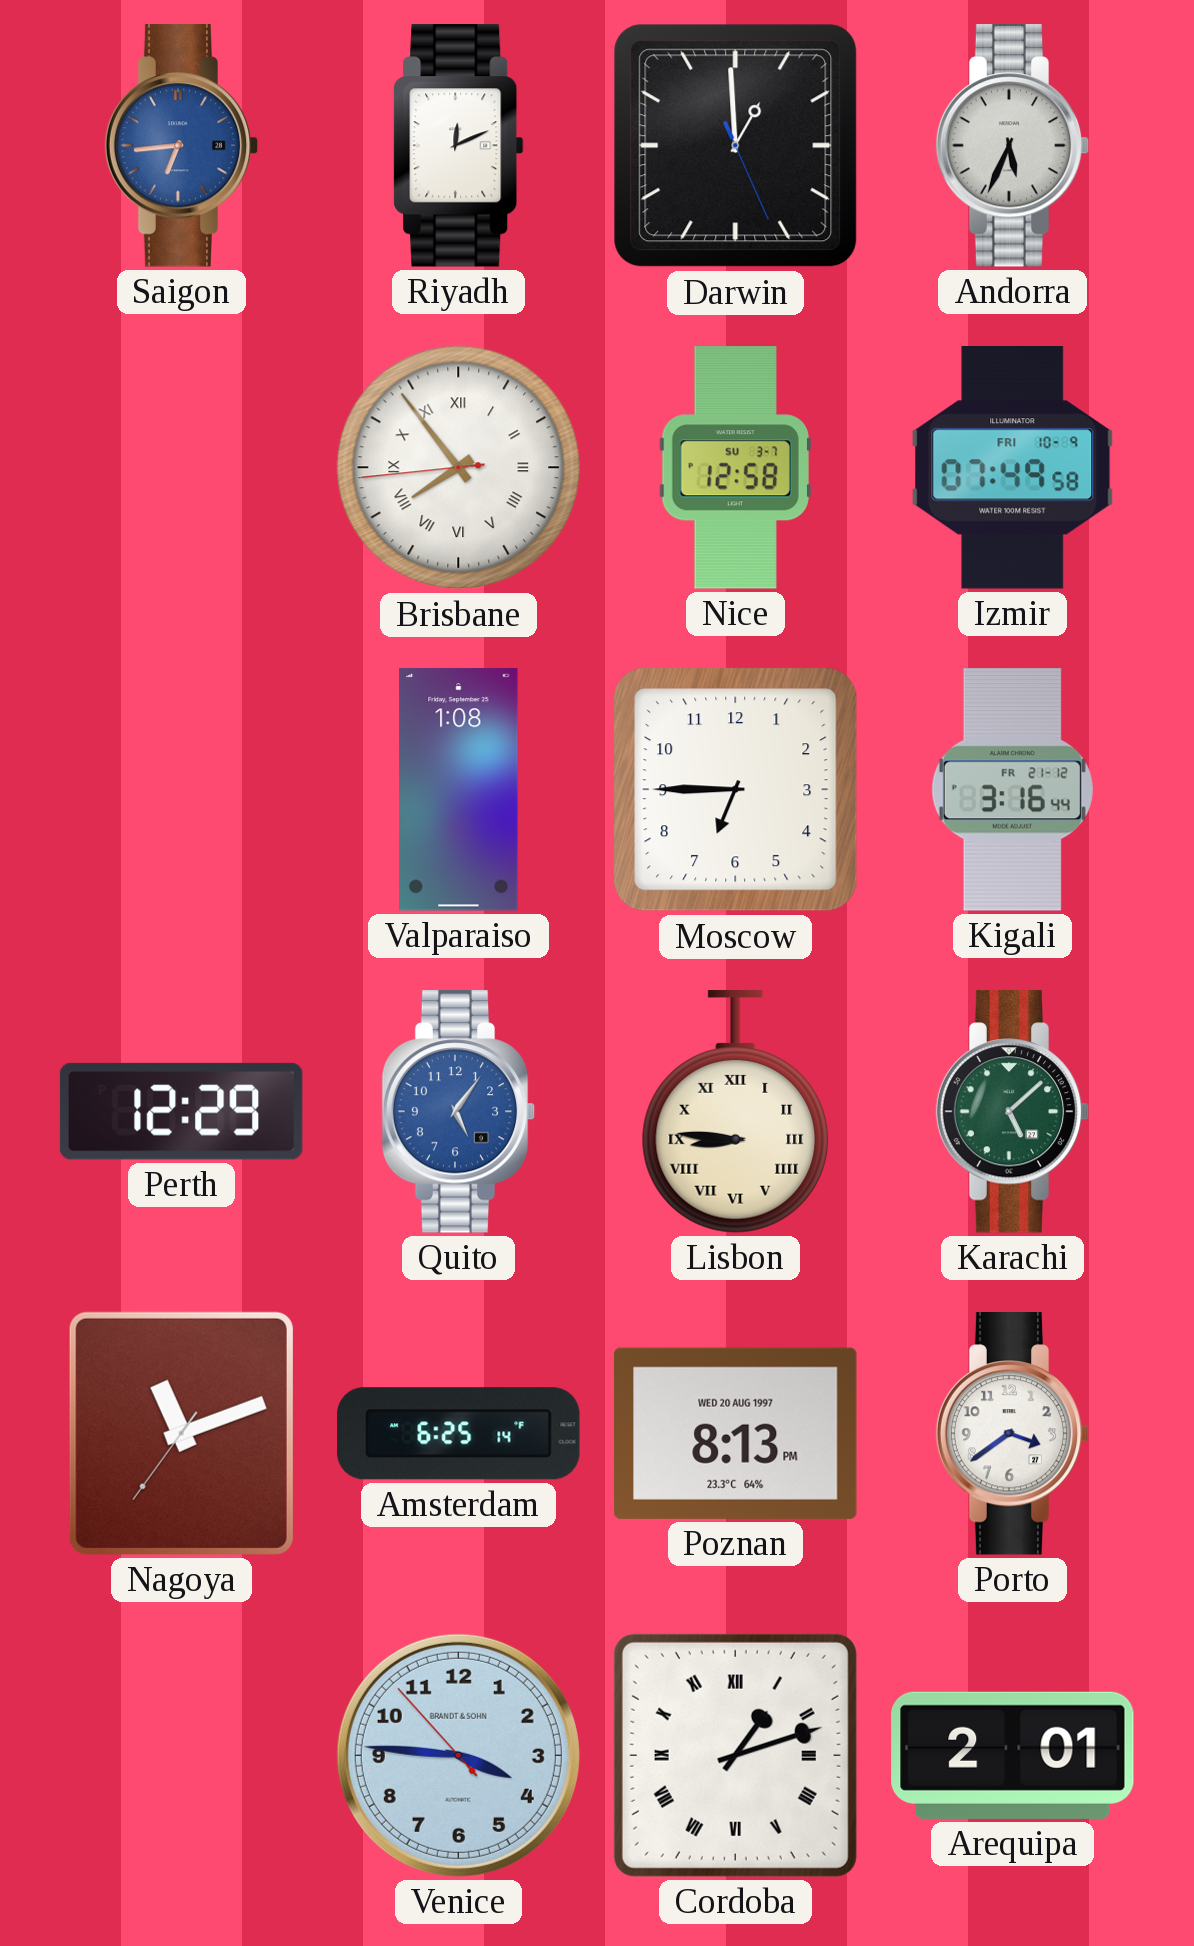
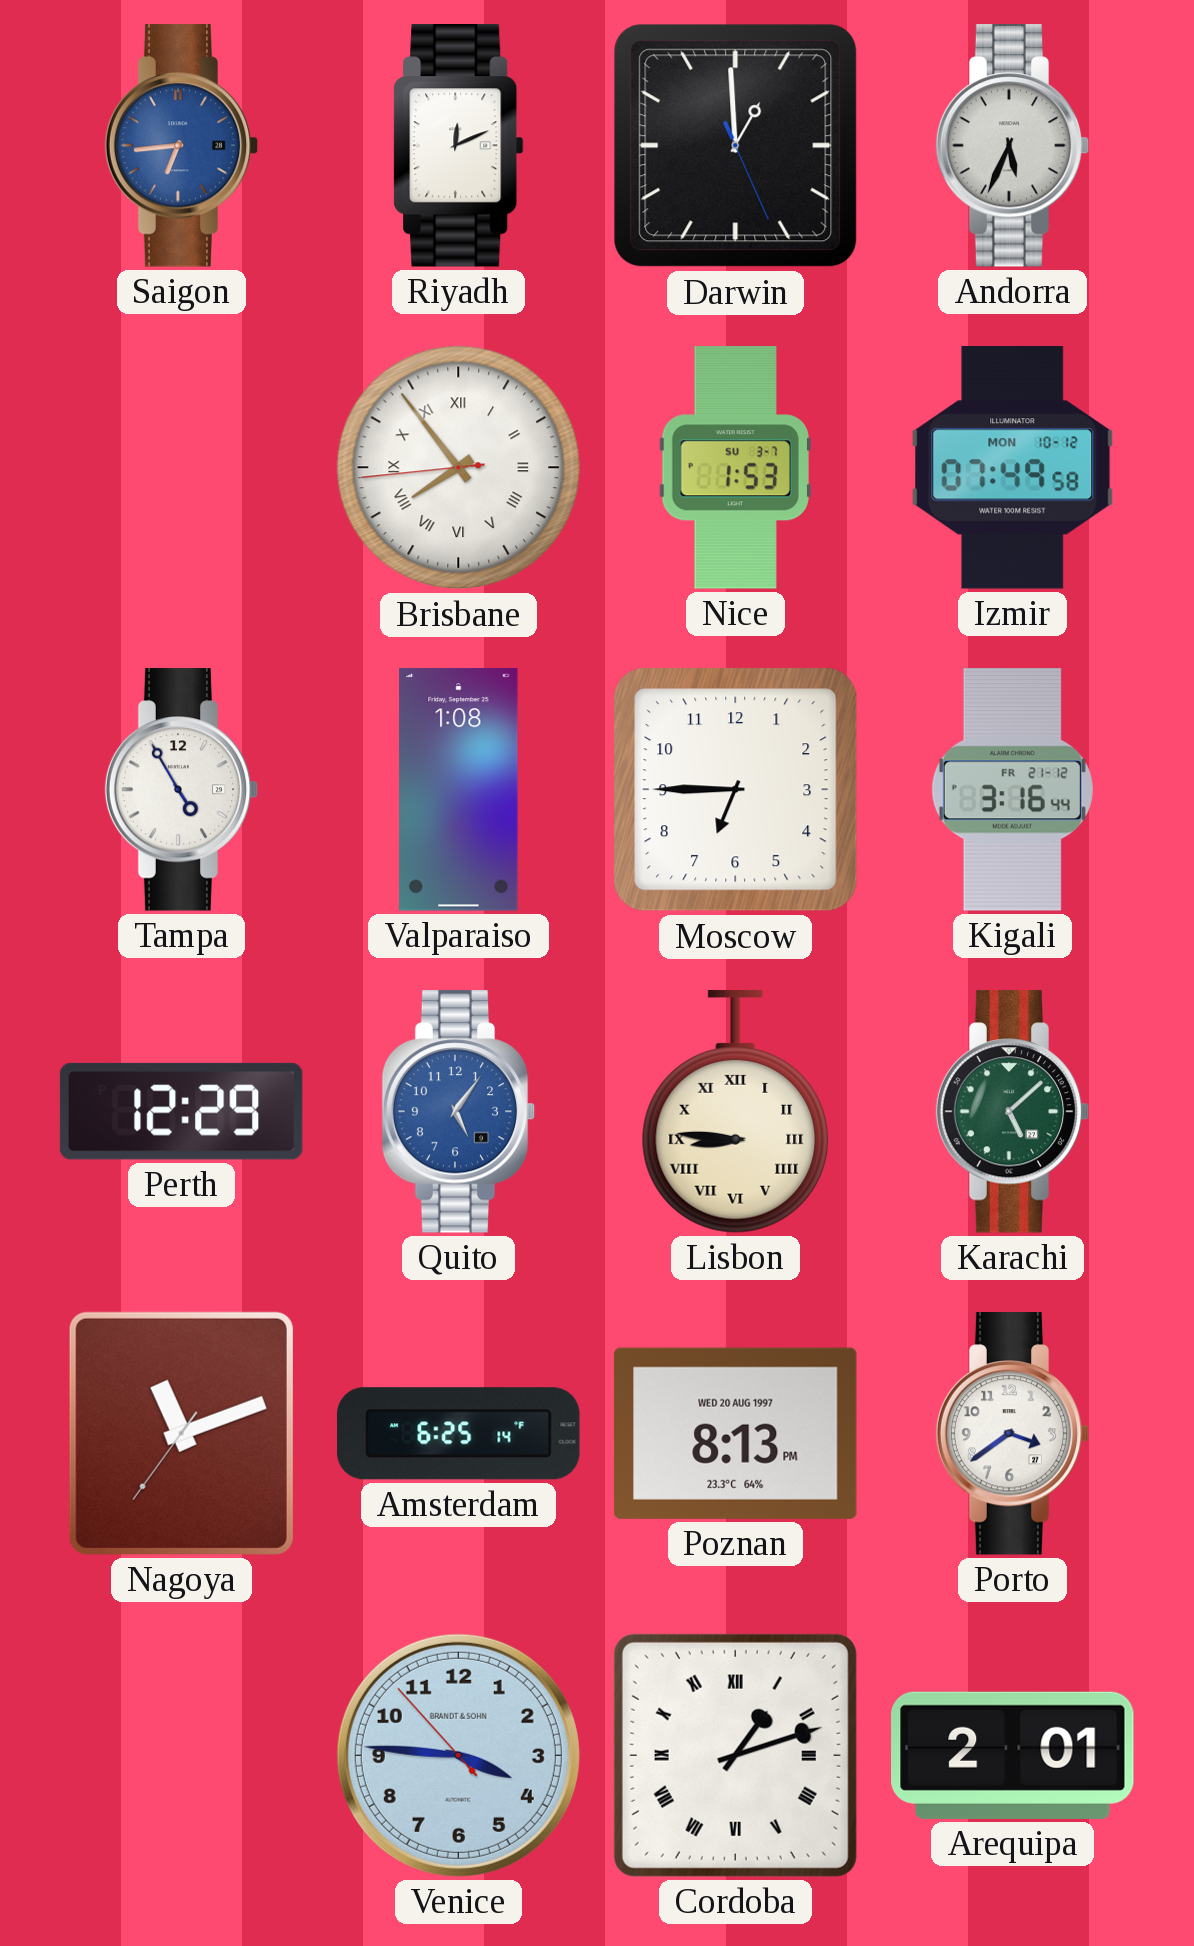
Nice: 12:58 -> 1:53 (735, 468)
Izmir date: FRI 10-9 -> MON 10-12 (1013, 468)
Tampa: none -> 4:55 (182, 790)
